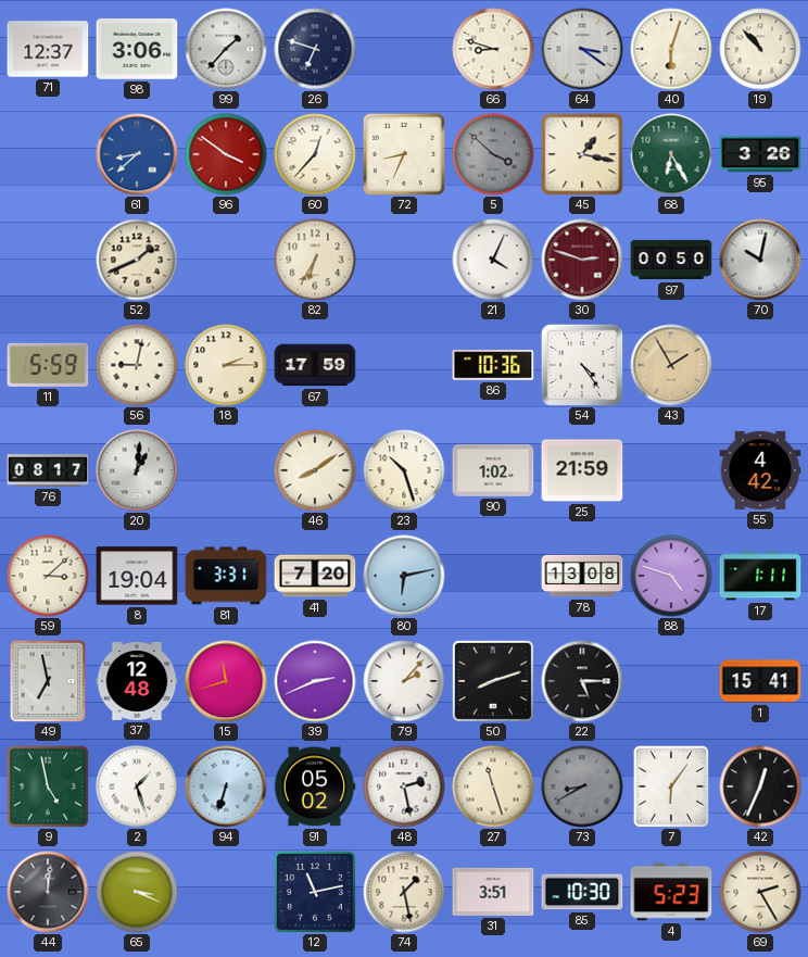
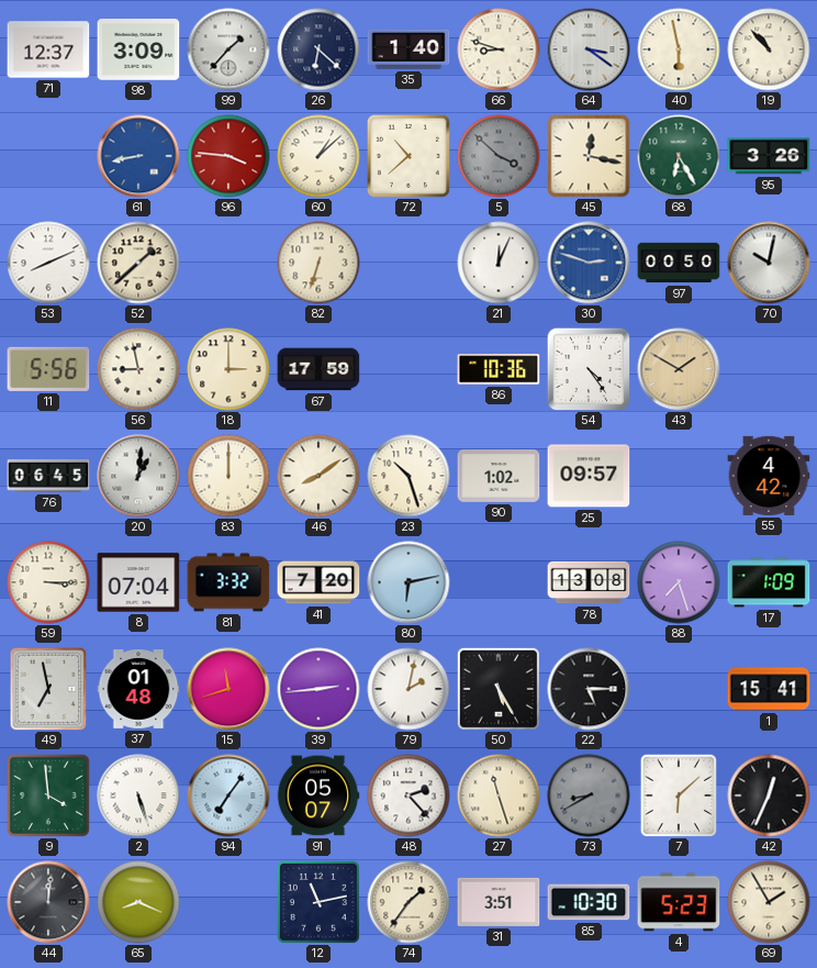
98: 3:06 -> 3:09 (138, 49)
26: 6:48 -> 6:22 (318, 49)
35: none -> 1:40 (408, 49)
40: 6:03 -> 5:58 (679, 49)
61: 8:38 -> 8:43 (138, 156)
96: 3:51 -> 3:46 (228, 156)
60: 12:37 -> 1:08 (318, 156)
72: 8:34 -> 10:38 (408, 156)
45: 1:17 -> 12:17 (589, 156)
53: none -> 8:11 (48, 263)
52: 1:41 -> 1:38 (138, 263)
82: 6:35 -> 6:33 (318, 263)
21: 4:04 -> 12:04 (499, 263)
30 dial: burgundy -> blue (589, 263)
11: 5:59 -> 5:56 (48, 369)
56: 9:02 -> 8:58 (138, 369)
18: 2:15 -> 3:00 (228, 369)
43: 1:55 -> 1:50 (679, 369)
76: 08:17 -> 06:45 (48, 476)
83: none -> 12:00 (228, 476)
25: 21:59 -> 09:57 (589, 476)
59: 3:08 -> 3:15 (48, 582)
8: 19:04 -> 07:04 (138, 582)
81: 3:31 -> 3:32 (228, 582)
88: 4:48 -> 7:27 (679, 582)
17: 1:11 -> 1:09 (769, 582)
37: 12:48 -> 01:48 (138, 690)
39: 2:41 -> 2:44 (318, 689)
79: 2:07 -> 2:02 (408, 689)
50: 8:12 -> 5:25 (499, 689)
9: 4:58 -> 3:59 (48, 795)
2: 1:27 -> 5:27 (138, 795)
94: 6:33 -> 7:06 (228, 795)
91: 05:02 -> 05:07 (318, 795)
48: 2:28 -> 2:23 (408, 795)
7: 6:06 -> 6:08 (678, 794)
65: 3:19 -> 8:19 (138, 902)
74: 1:28 -> 1:36 (408, 902)
69: 2:25 -> 1:55 (769, 902)
